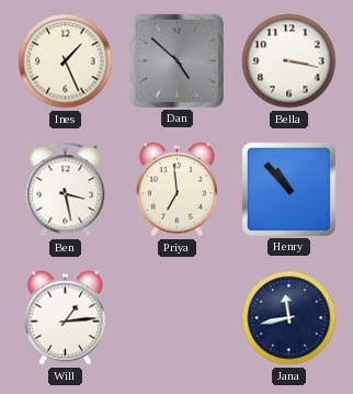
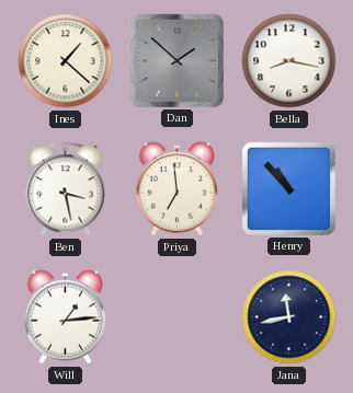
Ines: 1:26 -> 1:22 (66, 61)
Dan: 4:52 -> 1:52 (176, 60)
Bella: 3:17 -> 8:17 (289, 61)
